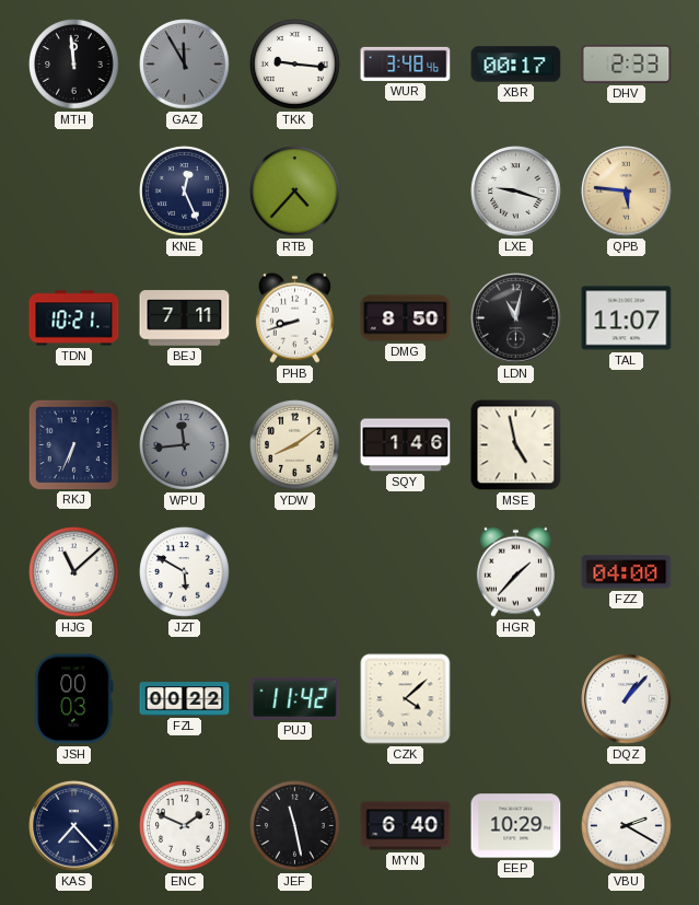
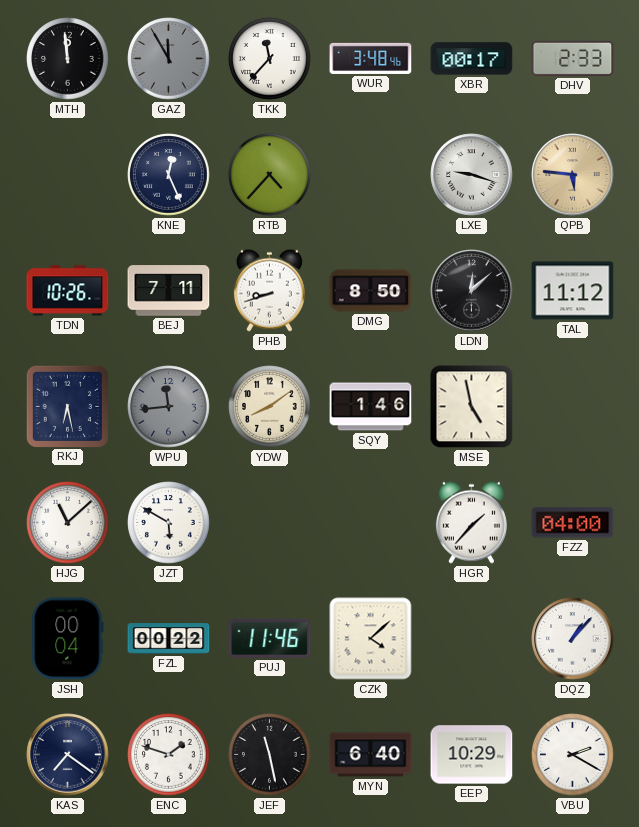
TKK: 9:16 -> 11:37 (270, 59)
TDN: 10:21 -> 10:26 (68, 291)
LDN: 11:02 -> 12:08 (472, 291)
TAL: 11:07 -> 11:12 (573, 291)
RKJ: 6:34 -> 6:28 (67, 406)
JSH: 00:03 -> 00:04 (68, 639)
PUJ: 11:42 -> 11:46 (270, 638)
KAS: 7:23 -> 7:21 (68, 755)
ENC: 1:49 -> 1:48 (169, 755)
